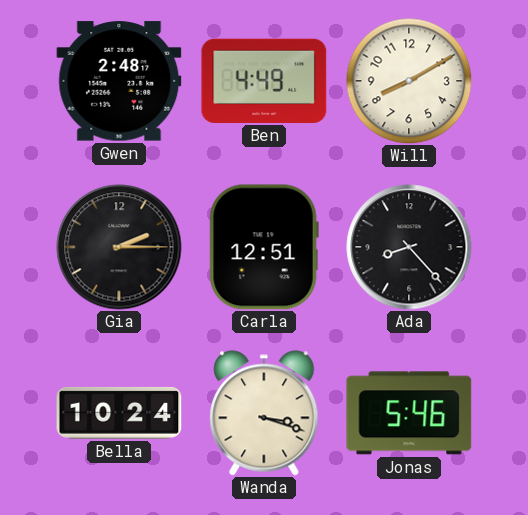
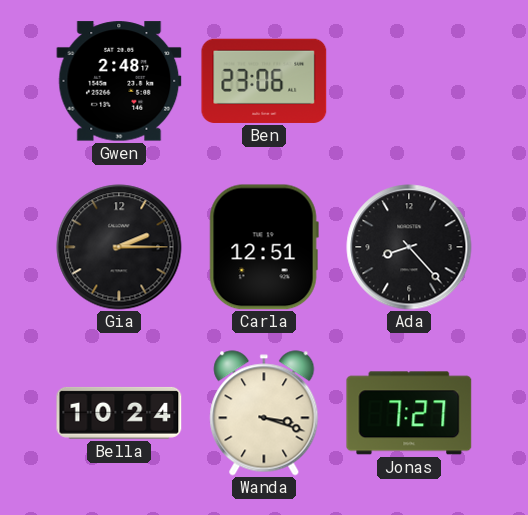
Ben: 4:49 -> 23:06 (264, 81)
Will: 8:10 -> none (409, 81)
Jonas: 5:46 -> 7:27 (409, 413)
